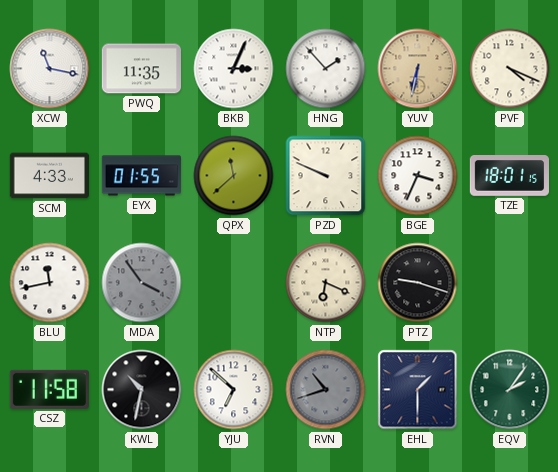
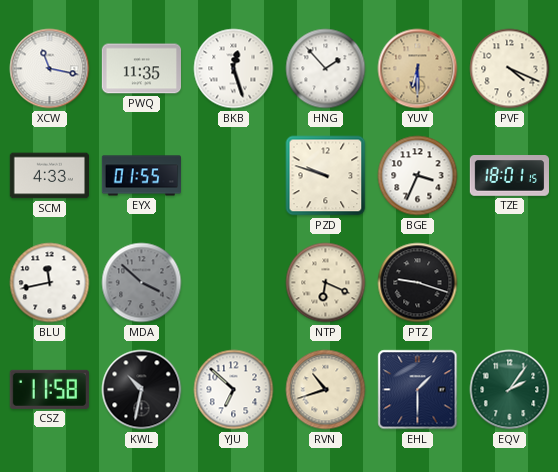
BKB: 3:04 -> 12:27 (234, 69)
YUV: 6:32 -> 6:30 (418, 69)
QPX: 11:38 -> none (234, 176)
PZD: 9:49 -> 9:48 (326, 176)
MDA: 3:54 -> 3:52 (142, 283)
RVN dial: grey -> cream (326, 390)
